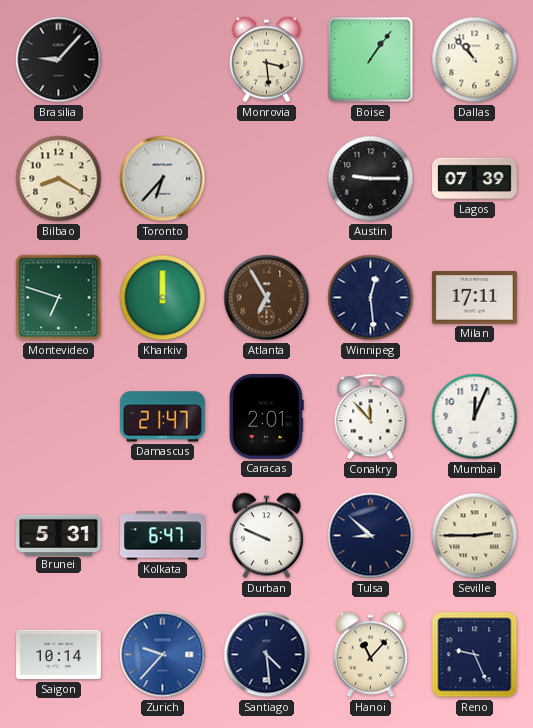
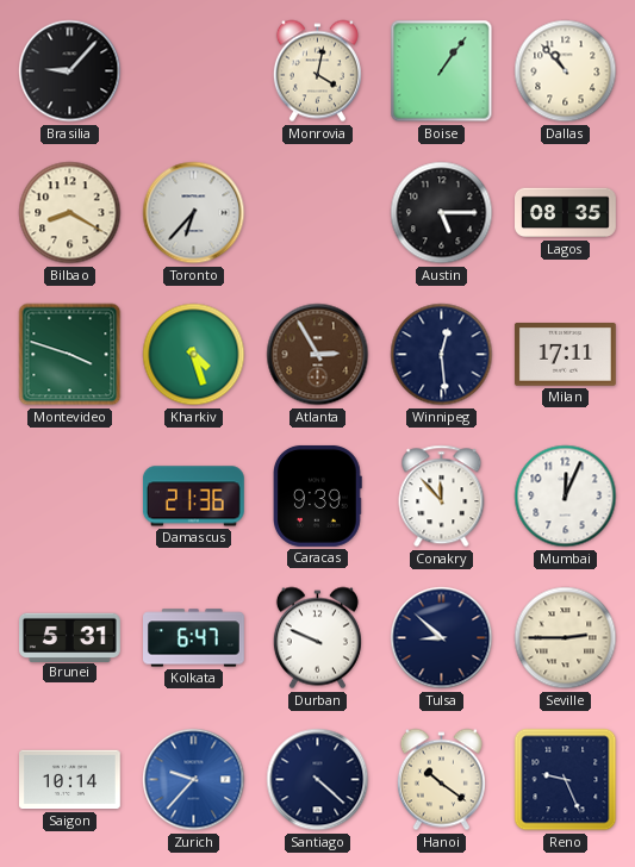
Monrovia: 3:29 -> 4:02 (317, 71)
Austin: 9:15 -> 5:15 (442, 213)
Lagos: 07:39 -> 08:35 (566, 213)
Montevideo: 6:48 -> 3:48 (70, 355)
Kharkiv: 12:00 -> 4:27 (194, 355)
Atlanta: 6:55 -> 2:55 (318, 355)
Damascus: 21:47 -> 21:36 (193, 497)
Caracas: 2:01 -> 9:39 (318, 497)
Santiago: 4:29 -> 4:22 (318, 780)
Hanoi: 11:07 -> 10:21 (441, 780)
